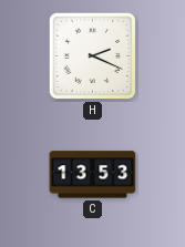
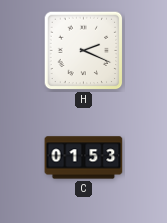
C: 13:53 -> 01:53 (84, 158)
